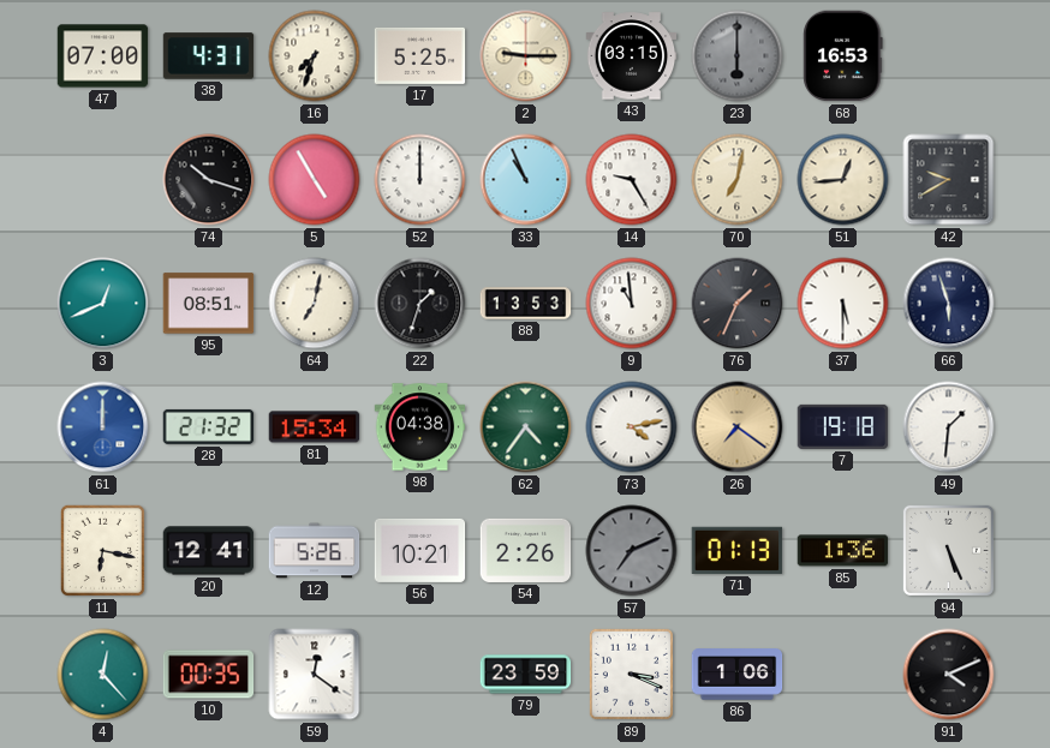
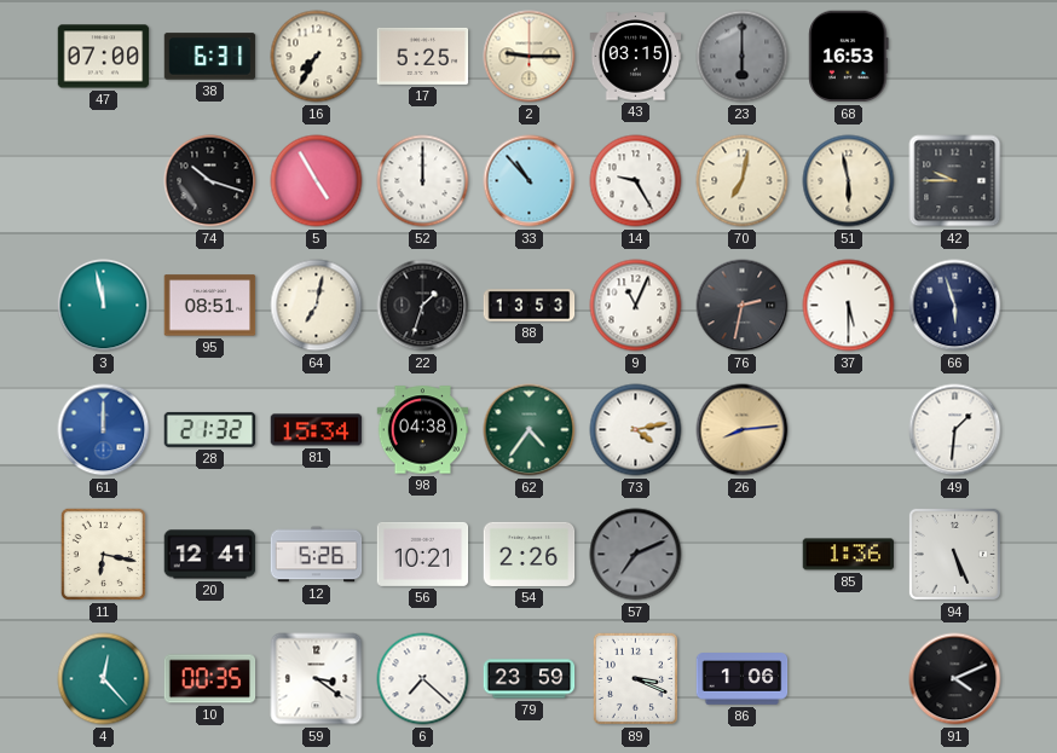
38: 4:31 -> 6:31 (210, 57)
16: 7:33 -> 7:35 (317, 57)
33: 10:56 -> 10:53 (530, 181)
51: 12:44 -> 5:58 (849, 181)
42: 9:40 -> 9:45 (955, 181)
3: 12:41 -> 11:58 (104, 306)
9: 10:59 -> 11:04 (636, 306)
76: 1:34 -> 2:32 (743, 306)
26: 7:21 -> 8:14 (743, 430)
7: 19:18 -> none (843, 426)
71: 01:13 -> none (738, 550)
59: 12:21 -> 3:21 (317, 679)
6: none -> 7:22 (423, 679)
